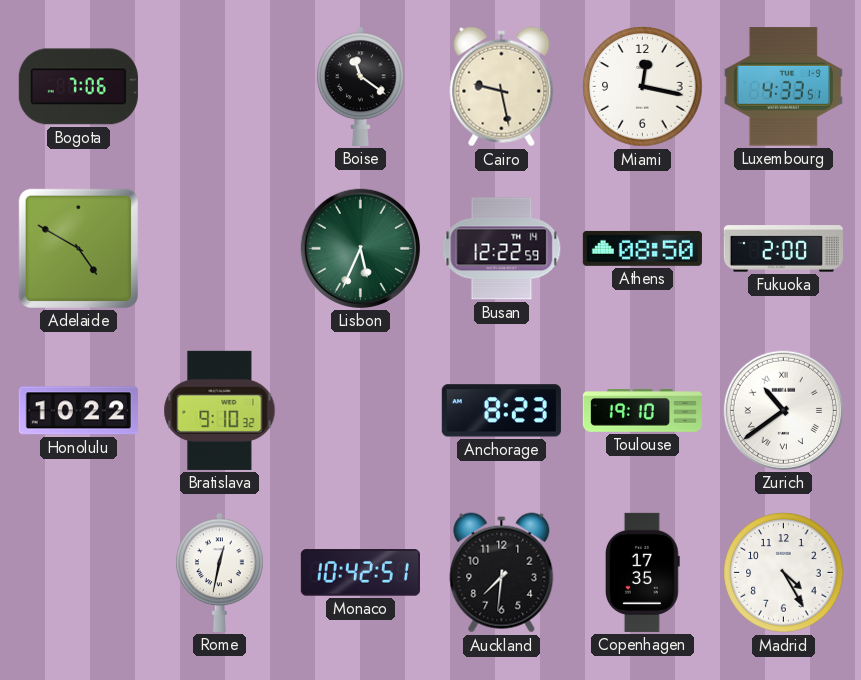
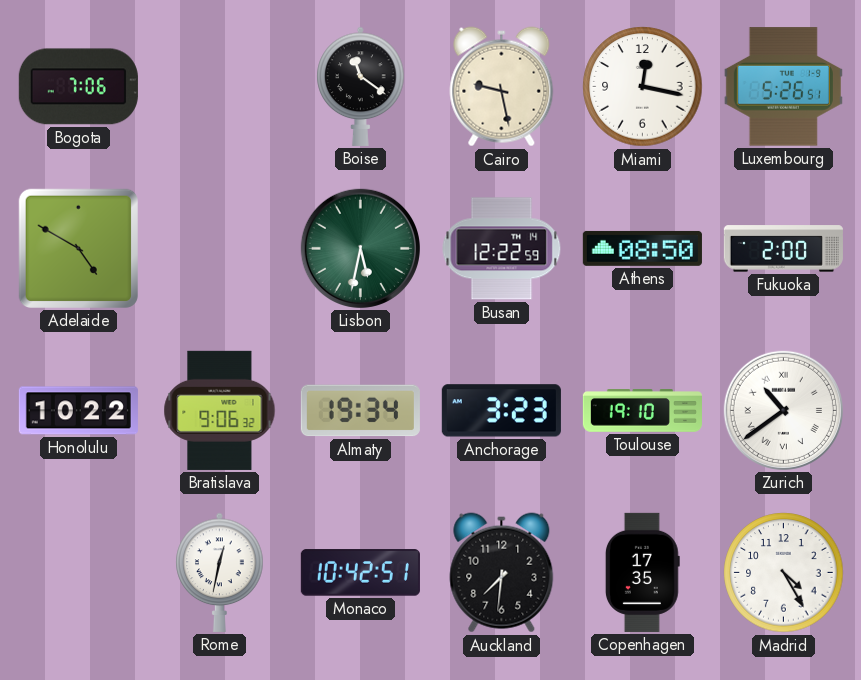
Luxembourg: 4:33 -> 5:26 (783, 87)
Lisbon: 5:34 -> 5:32 (360, 248)
Bratislava: 9:10 -> 9:06 (220, 410)
Almaty: none -> 19:34 (360, 411)
Anchorage: 8:23 -> 3:23 (501, 411)
